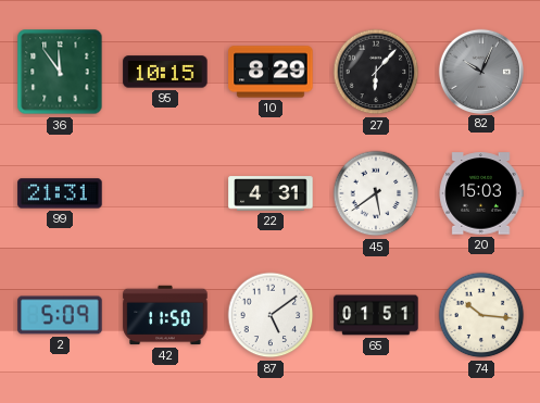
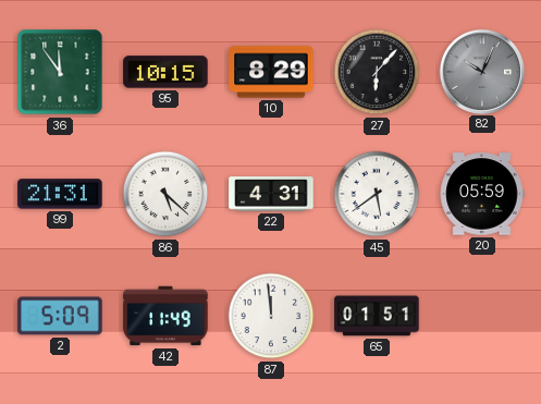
86: none -> 5:22 (165, 194)
20: 15:03 -> 05:59 (482, 194)
42: 11:50 -> 11:49 (165, 316)
87: 5:09 -> 11:59 (271, 316)
74: 10:16 -> none (481, 315)
